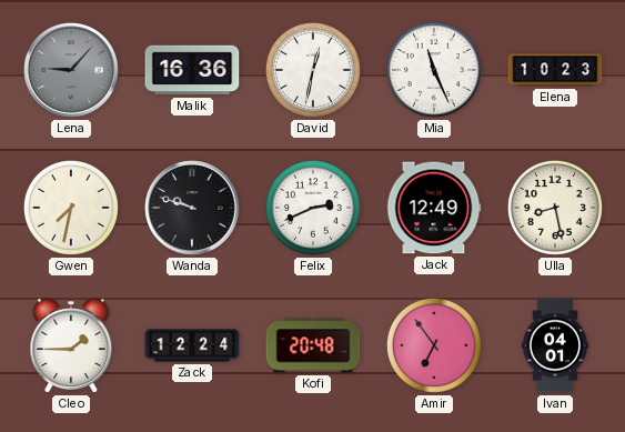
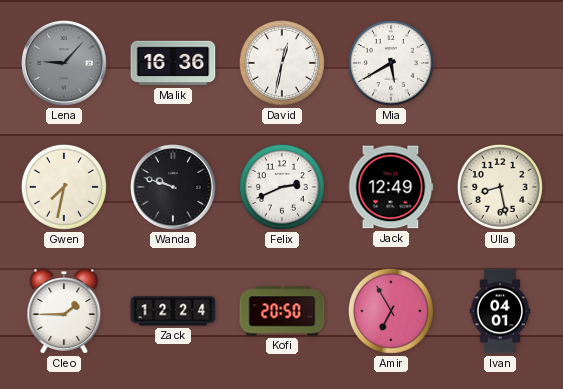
Mia: 11:26 -> 5:40 (391, 63)
Elena: 10:23 -> none (555, 70)
Kofi: 20:48 -> 20:50 (282, 311)
Amir: 6:54 -> 6:55 (391, 311)
